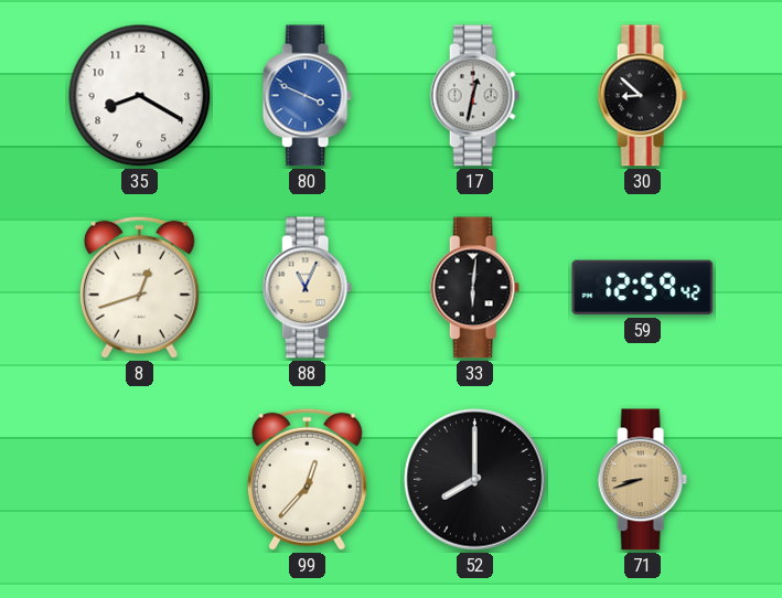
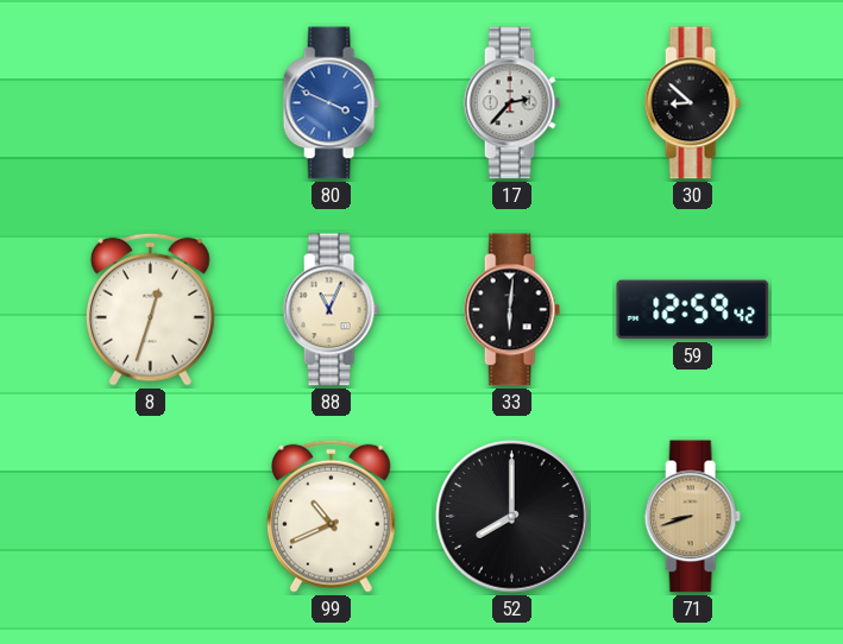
35: 8:20 -> none (140, 96)
17: 12:32 -> 2:37 (511, 103)
8: 12:42 -> 12:33 (150, 309)
99: 12:37 -> 10:41 (331, 516)
